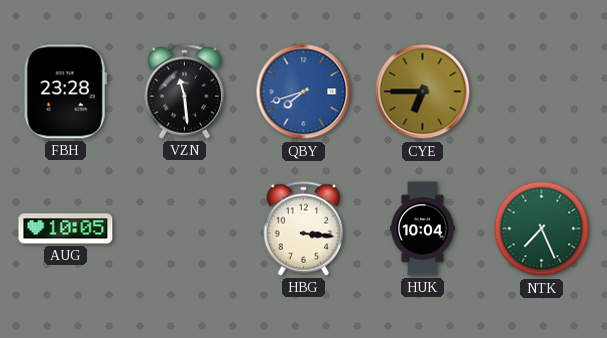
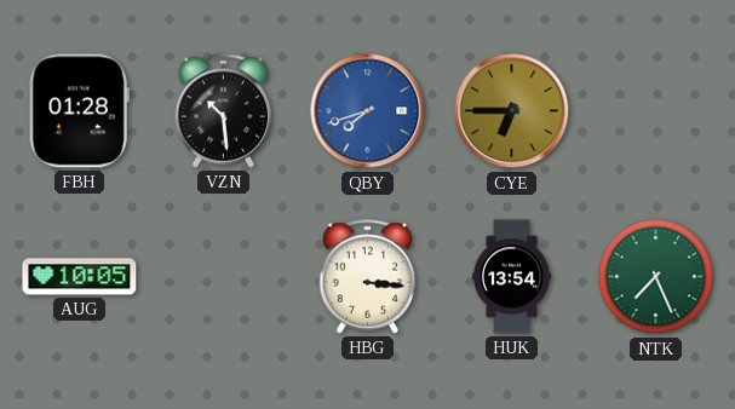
FBH: 23:28 -> 01:28 (79, 111)
VZN: 11:29 -> 10:29 (224, 111)
HUK: 10:04 -> 13:54 (511, 277)
